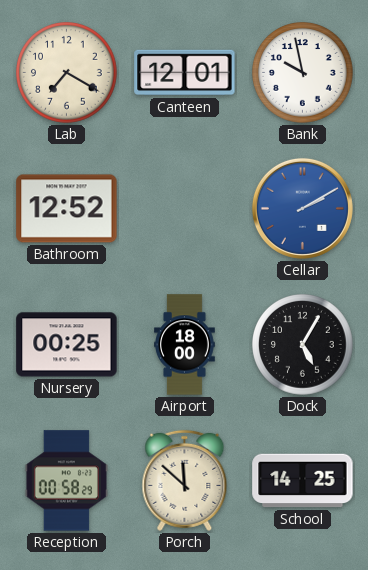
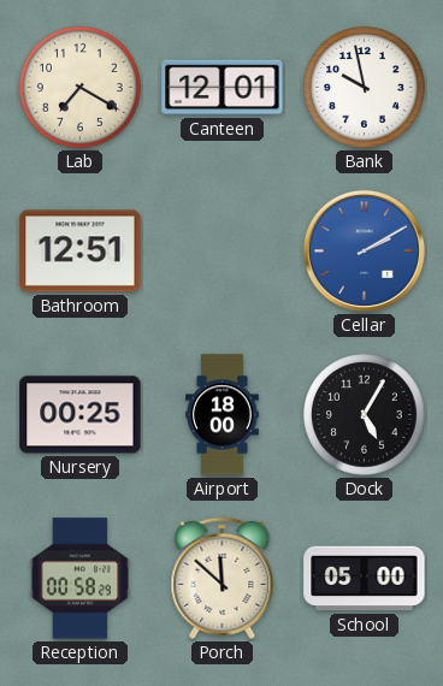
Bathroom: 12:52 -> 12:51 (81, 252)
School: 14:25 -> 05:00 (365, 579)
